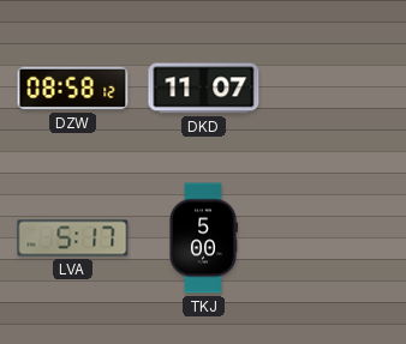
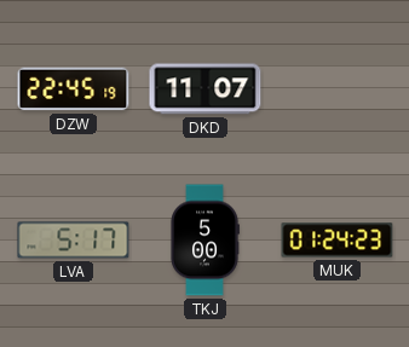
DZW: 08:58 -> 22:45 (74, 89)
MUK: none -> 01:24 (338, 241)
